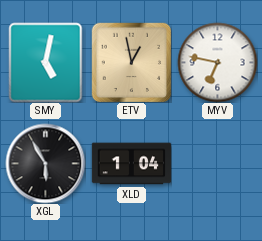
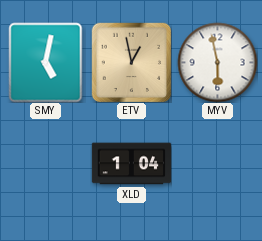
MYV: 6:47 -> 5:58 (217, 62)
XGL: 5:55 -> none (45, 163)
